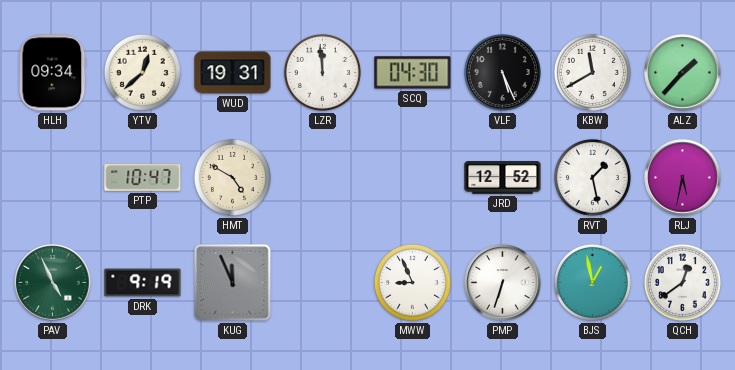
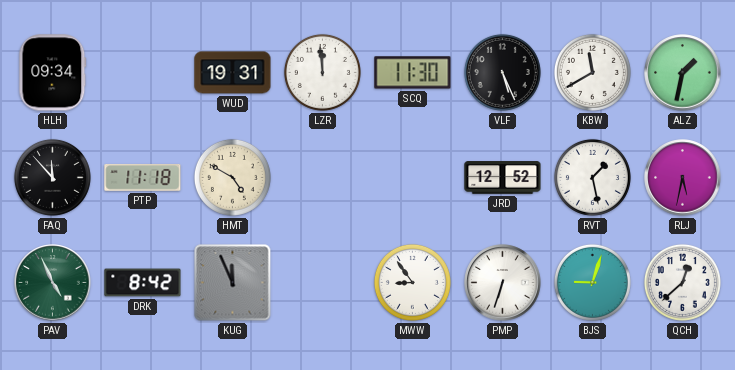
YTV: 12:38 -> none (142, 72)
SCQ: 04:30 -> 11:30 (413, 73)
ALZ: 1:37 -> 1:32 (683, 73)
FAQ: none -> 11:53 (52, 177)
PTP: 10:47 -> 11:18 (143, 177)
DRK: 9:19 -> 8:42 (143, 283)
MWW: 8:56 -> 8:54 (412, 282)
BJS: 12:58 -> 9:03 (592, 282)
QCH: 12:39 -> 12:38 (682, 282)
